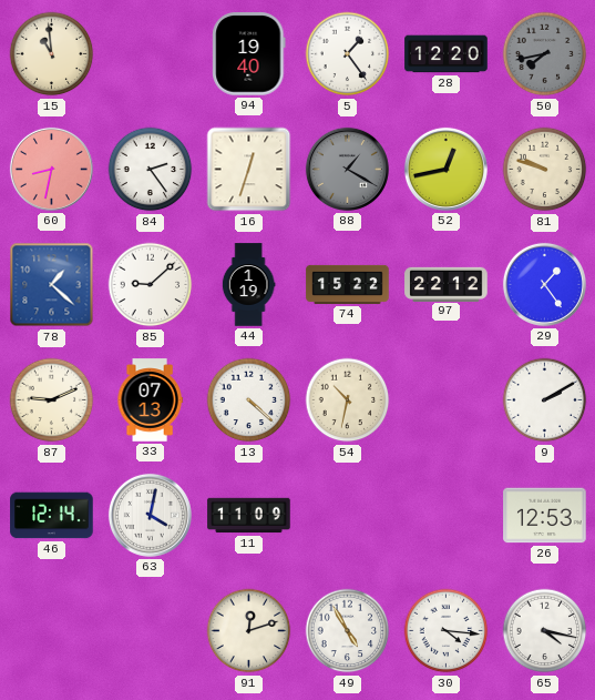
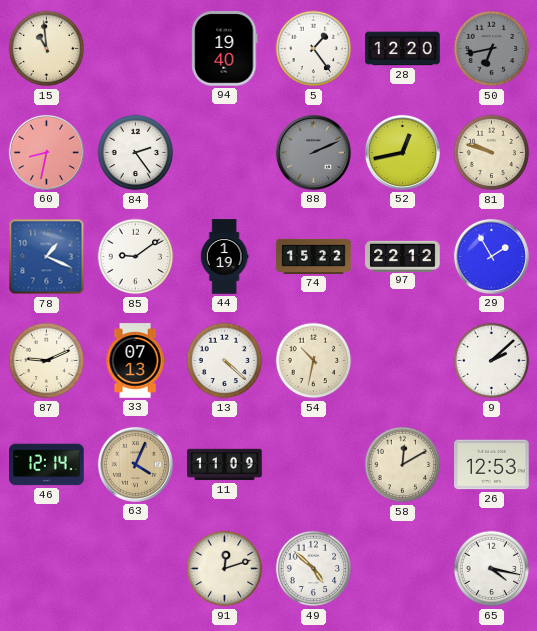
50: 7:43 -> 6:43 (492, 49)
16: 12:33 -> none (249, 170)
88: 1:20 -> 2:11 (313, 152)
78: 1:22 -> 1:19 (47, 257)
85: 9:08 -> 9:09 (136, 257)
29: 1:24 -> 1:55 (491, 256)
9: 2:10 -> 2:08 (492, 361)
63: 4:02 -> 4:04 (135, 464)
63 dial: white -> champagne (135, 464)
58: none -> 12:10 (403, 465)
49: 4:55 -> 4:52 (314, 569)
30: 4:16 -> none (447, 631)
